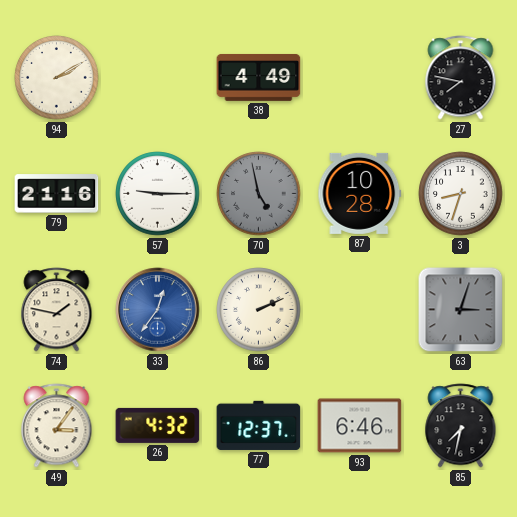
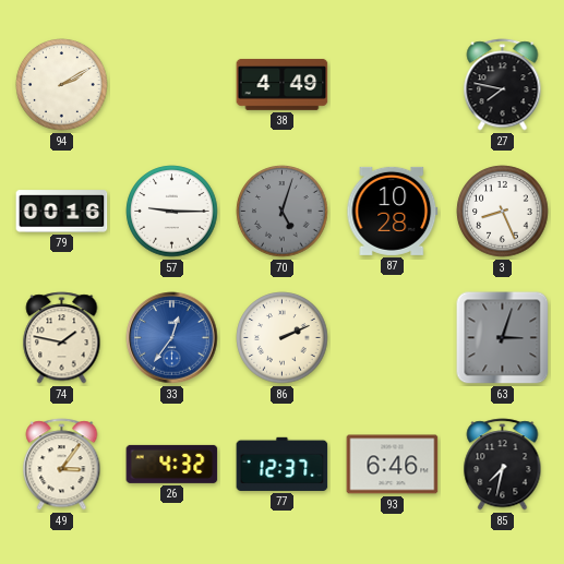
79: 21:16 -> 00:16 (62, 212)
70: 4:58 -> 5:03 (283, 212)
3: 8:33 -> 8:26 (503, 212)
